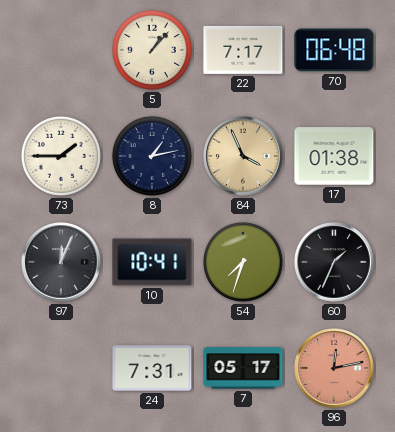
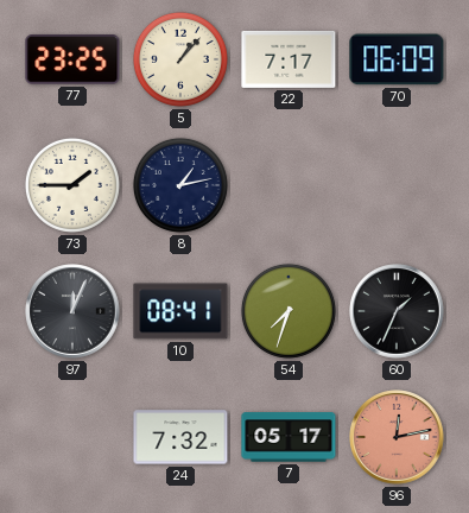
77: none -> 23:25 (72, 59)
70: 06:48 -> 06:09 (397, 59)
84: 3:56 -> none (243, 156)
17: 01:38 -> none (334, 156)
10: 10:41 -> 08:41 (180, 311)
24: 7:31 -> 7:32 (180, 437)
